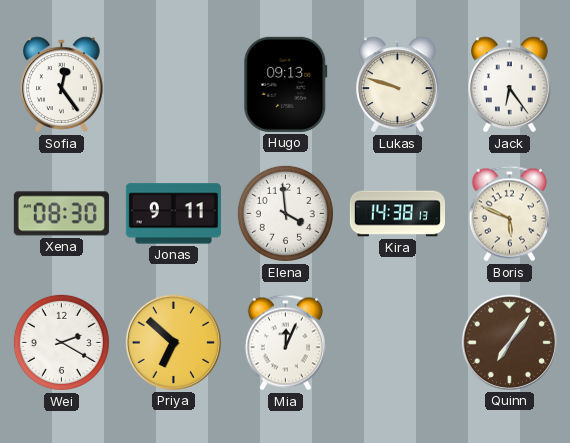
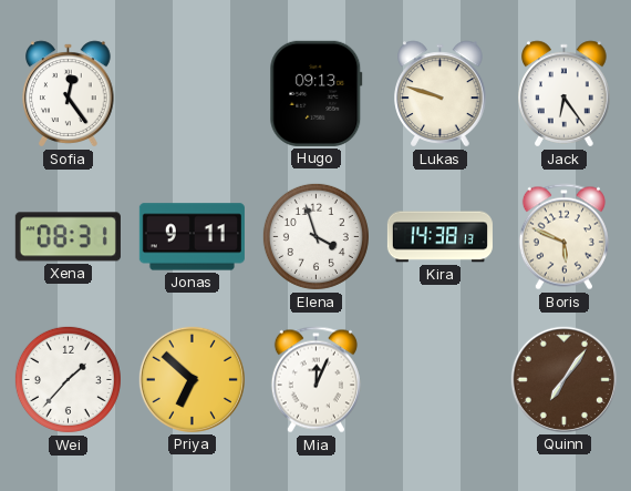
Xena: 08:30 -> 08:31 (68, 237)
Elena: 3:59 -> 3:57 (316, 236)
Wei: 2:20 -> 1:37 (68, 379)
